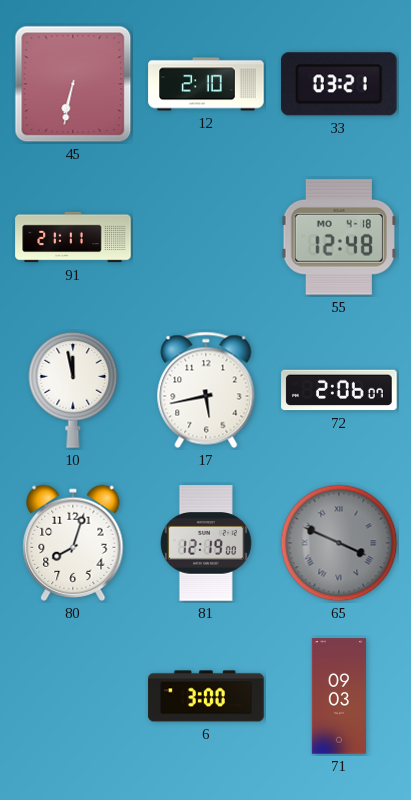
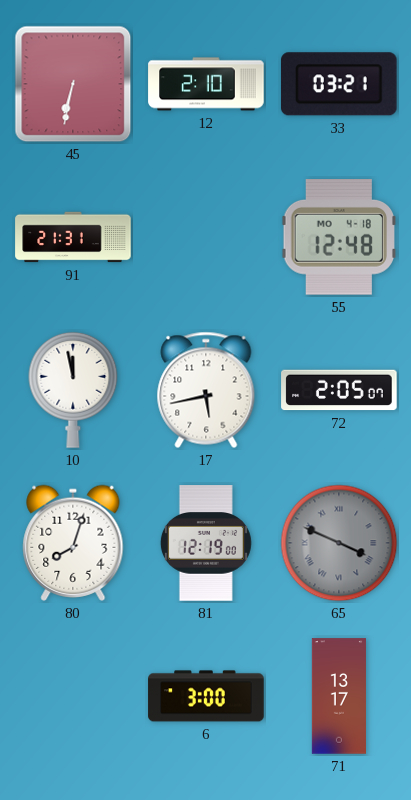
91: 21:11 -> 21:31 (73, 237)
72: 2:06 -> 2:05 (339, 390)
71: 09:03 -> 13:17 (339, 696)
